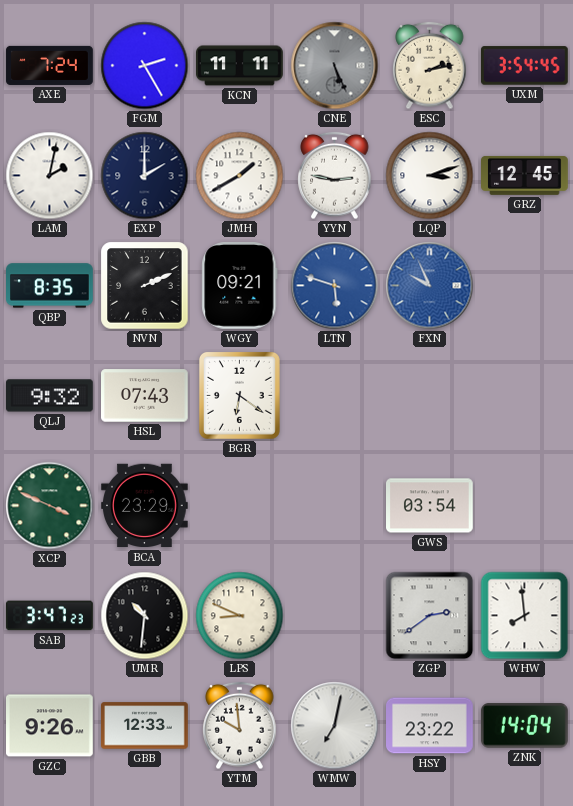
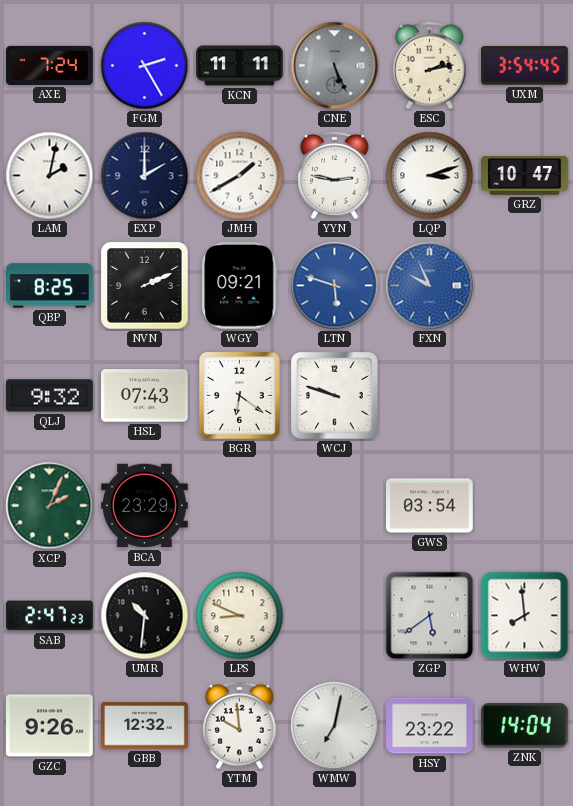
GRZ: 12:45 -> 10:47 (525, 175)
QBP: 8:35 -> 8:25 (50, 286)
WCJ: none -> 9:48 (335, 396)
XCP: 3:49 -> 2:04 (50, 506)
SAB: 3:47 -> 2:47 (50, 616)
ZGP: 2:39 -> 5:39 (430, 616)
GBB: 12:33 -> 12:32 (145, 726)
